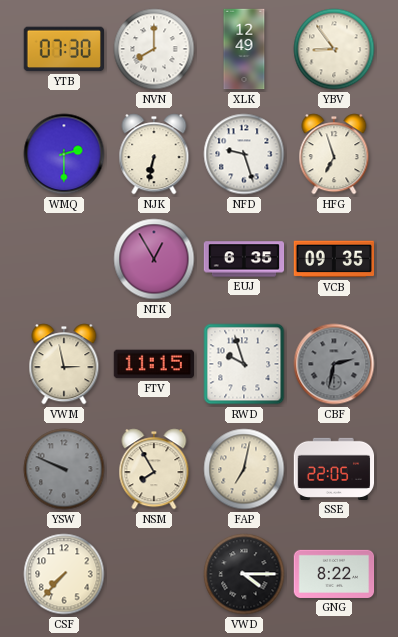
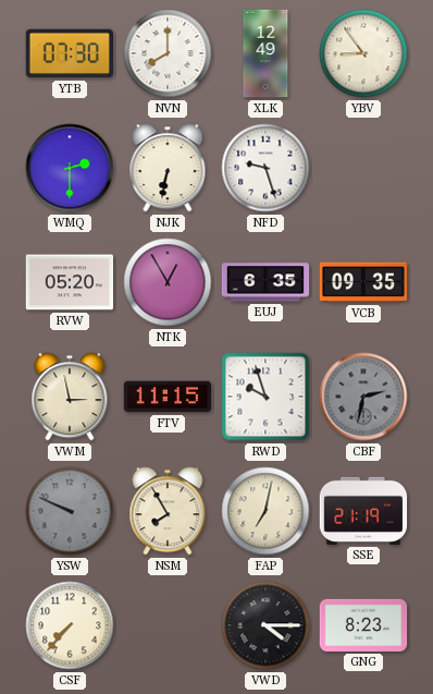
HFG: 6:57 -> none (334, 154)
RVW: none -> 05:20 (70, 282)
SSE: 22:05 -> 21:19 (363, 511)
GNG: 8:22 -> 8:23 (363, 625)
